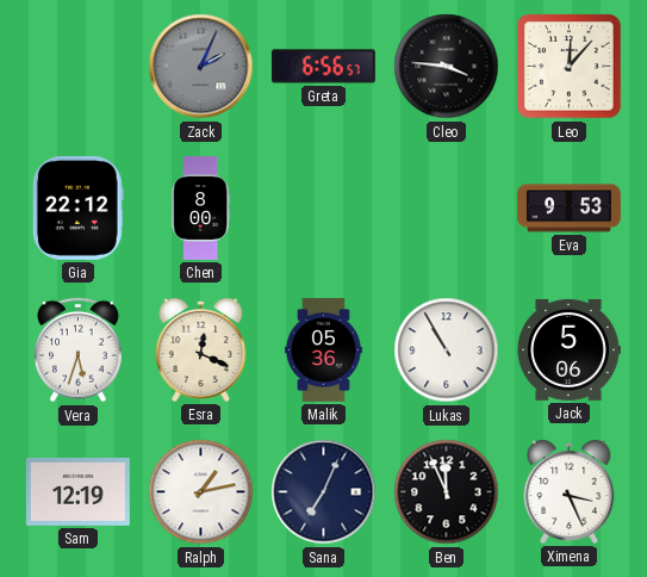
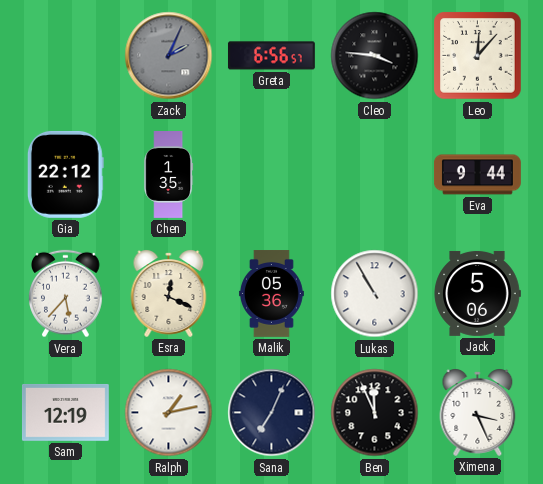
Chen: 8:00 -> 1:35 (169, 175)
Eva: 9:53 -> 9:44 (478, 175)
Vera: 5:33 -> 5:37 (66, 294)
